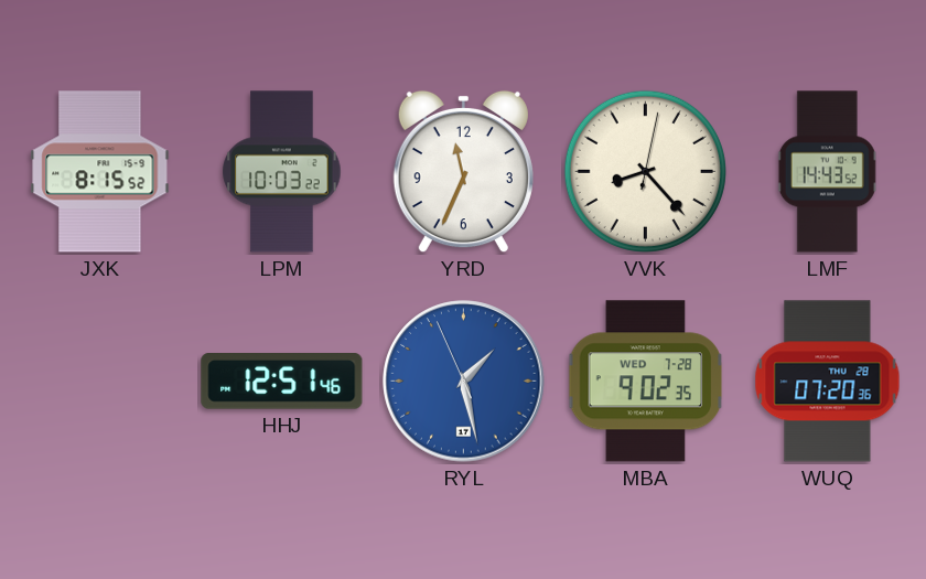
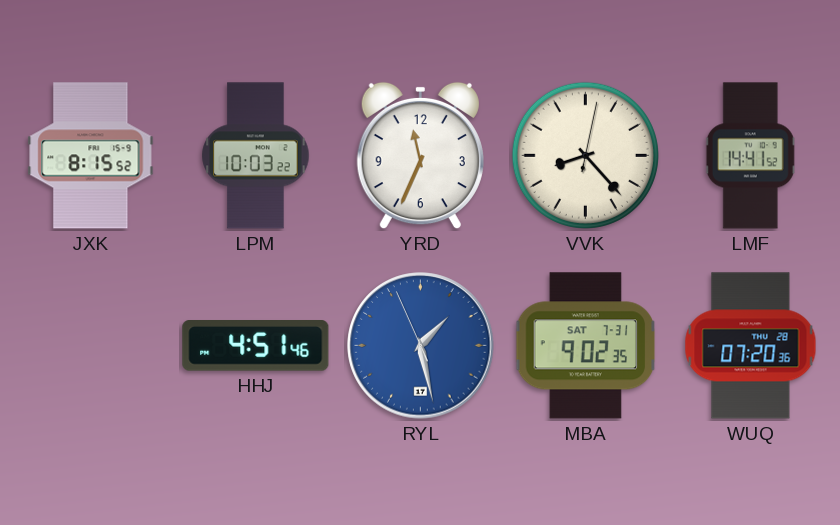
LMF: 14:43 -> 14:41 (751, 156)
HHJ: 12:51 -> 4:51 (256, 346)
MBA date: WED 7-28 -> SAT 7-31 (586, 346)
